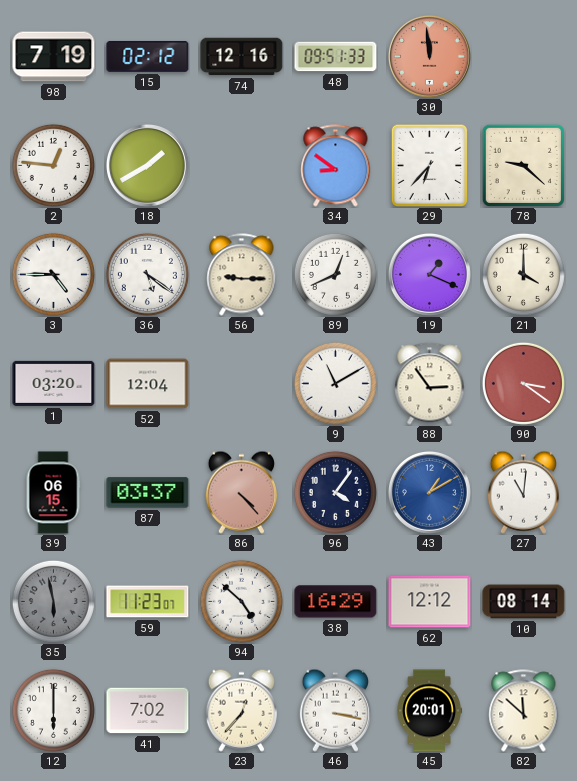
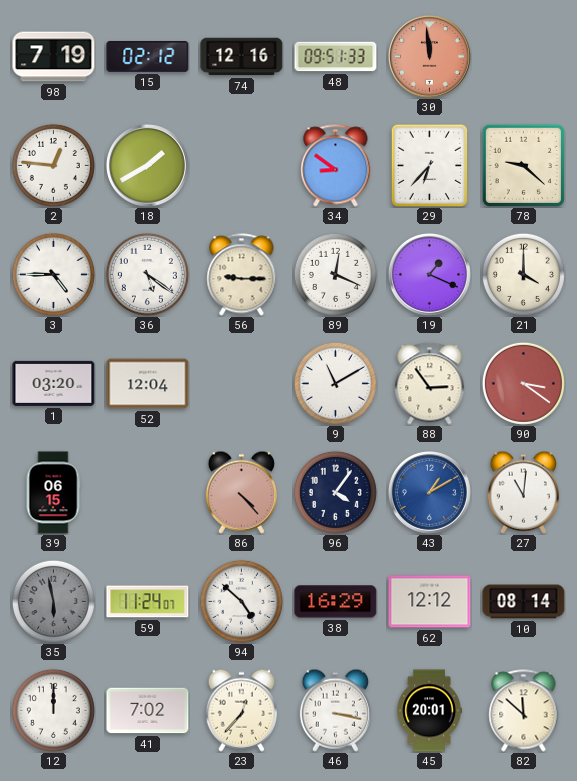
89: 12:41 -> 12:19 (335, 274)
87: 03:37 -> none (148, 493)
59: 11:23 -> 11:24 (148, 602)
12: 6:00 -> 12:00 (53, 710)
